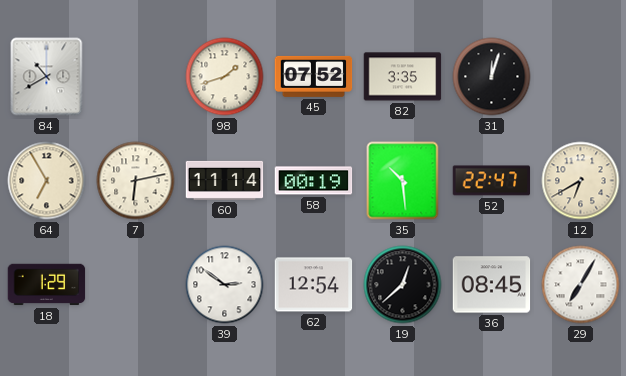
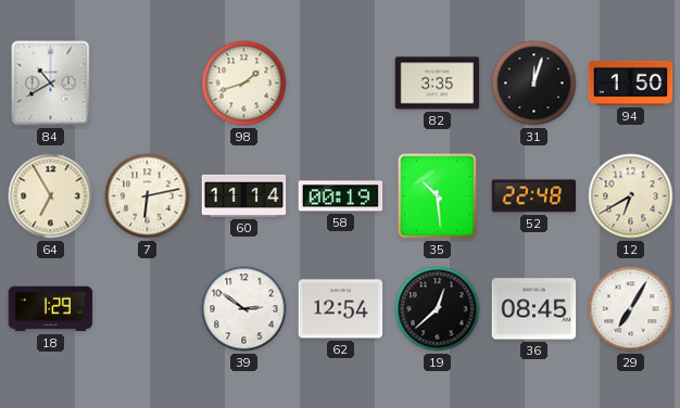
45: 07:52 -> none (314, 76)
94: none -> 1:50 (631, 82)
52: 22:47 -> 22:48 (534, 196)
